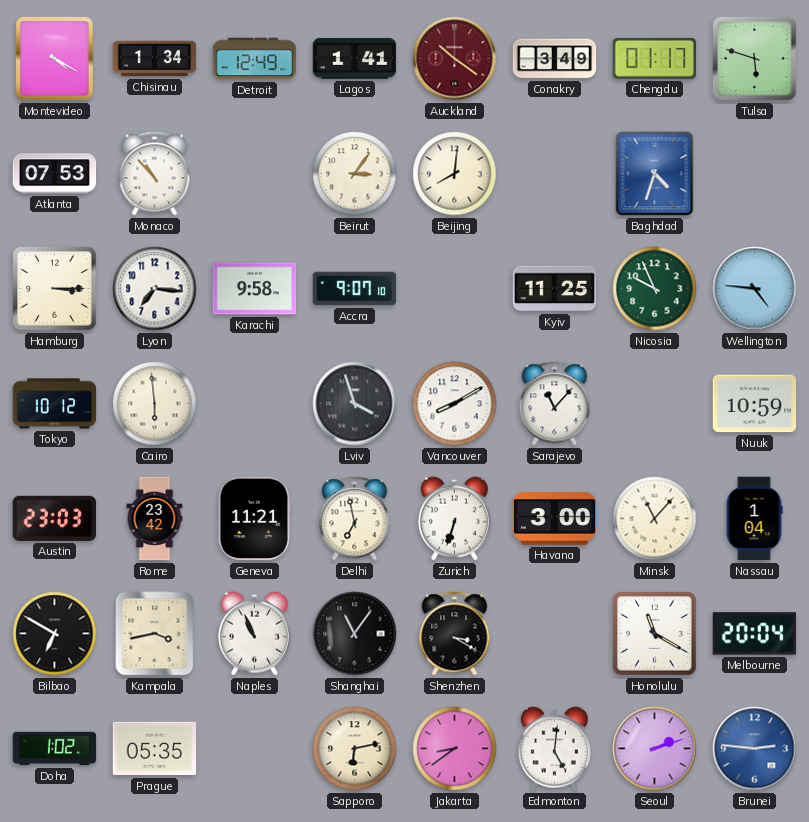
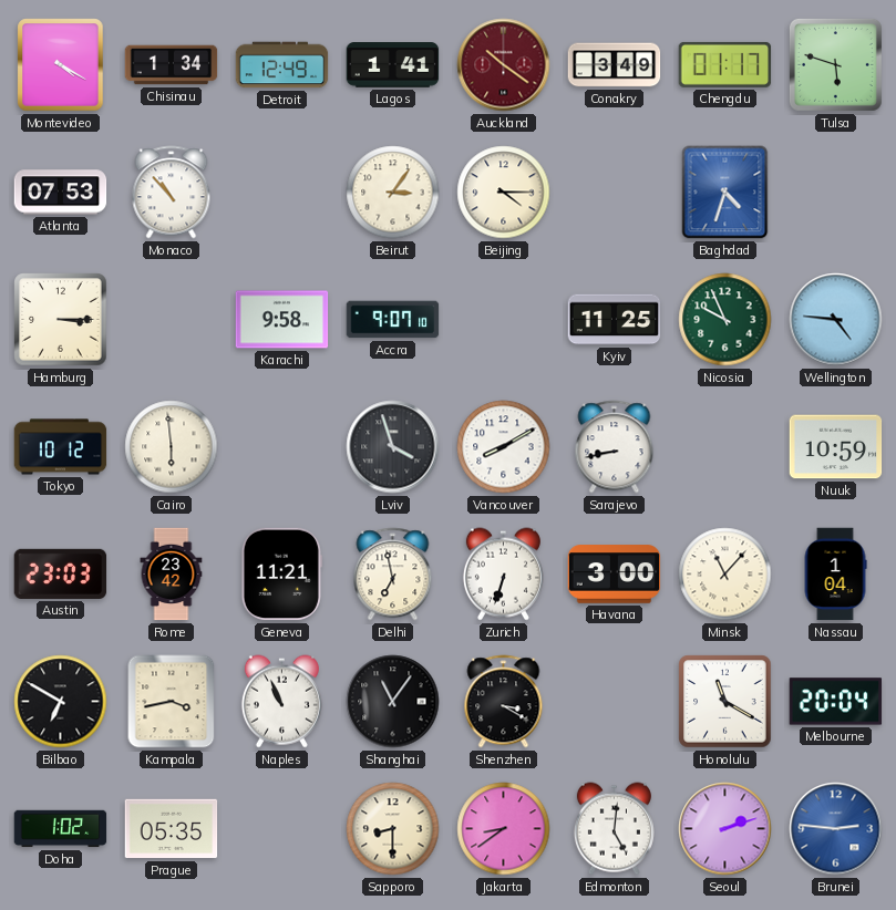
Beijing: 8:01 -> 4:15 (504, 193)
Lyon: 7:16 -> none (155, 289)
Sarajevo: 11:07 -> 8:43 (615, 447)
Sapporo: 6:13 -> 8:30 (393, 829)
